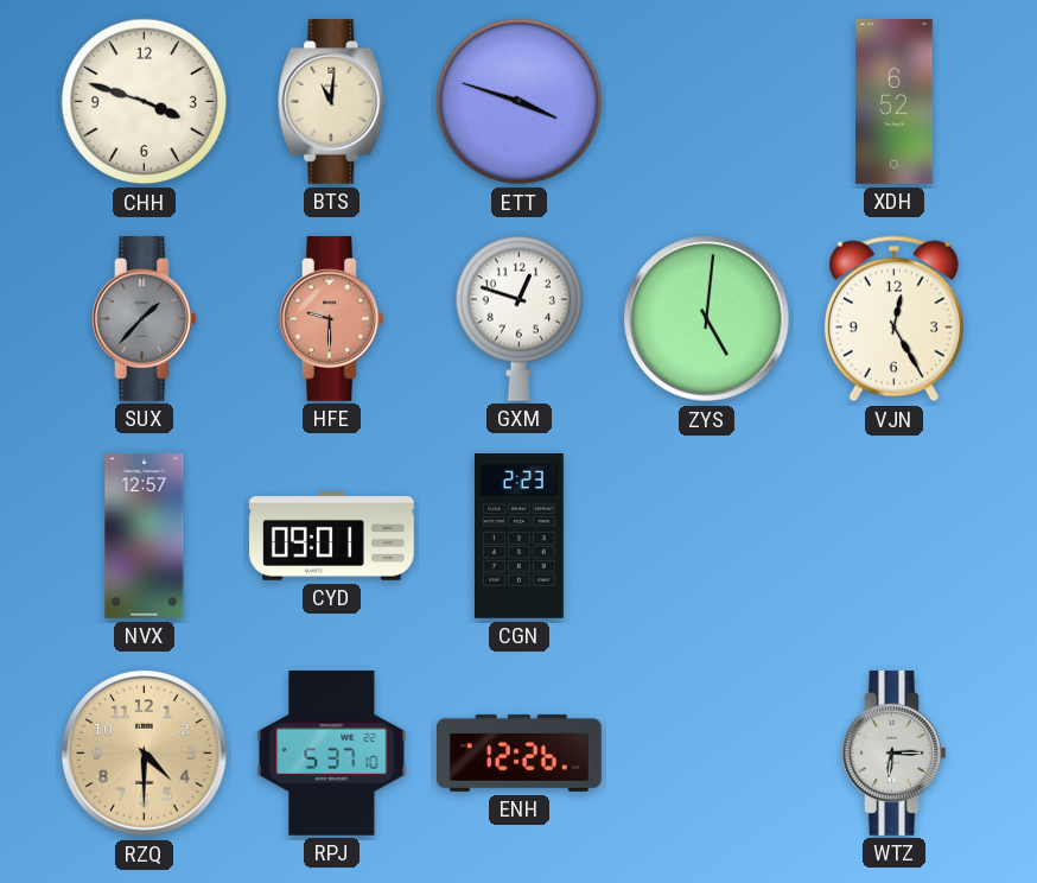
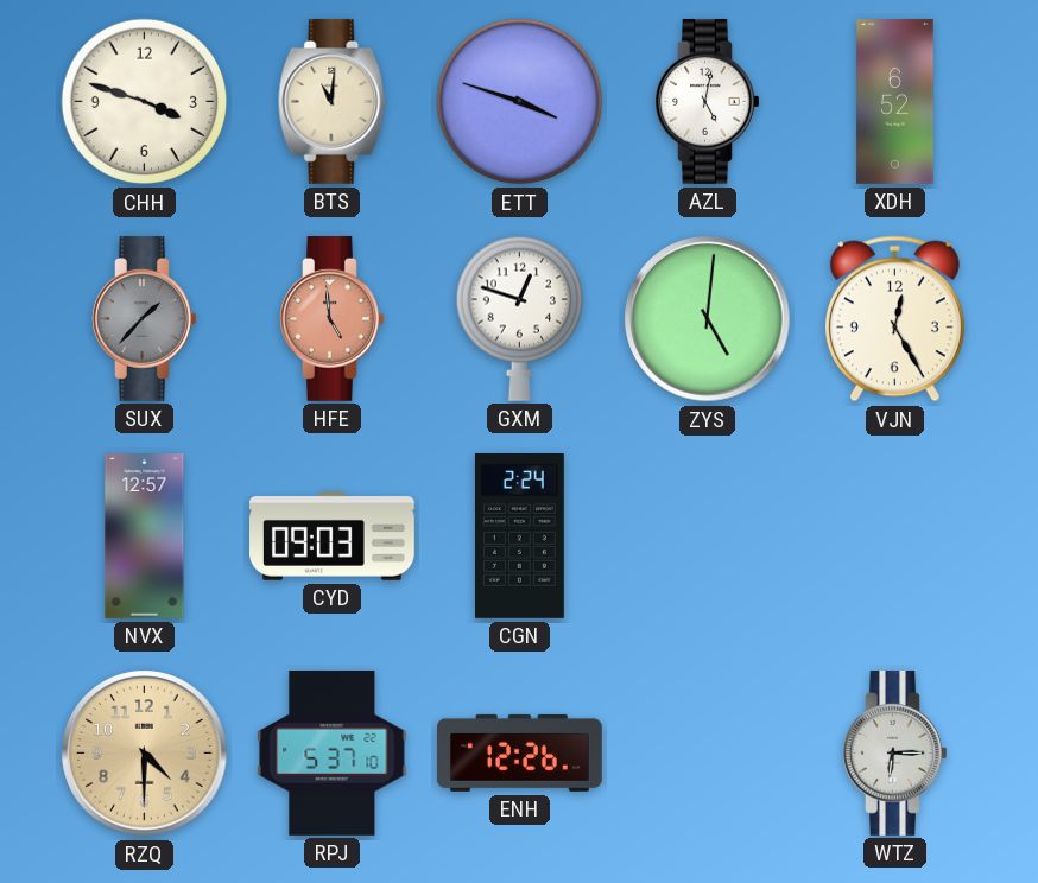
AZL: none -> 5:02 (708, 101)
HFE: 9:30 -> 4:59 (333, 318)
CYD: 09:01 -> 09:03 (333, 536)
CGN: 2:23 -> 2:24 (519, 536)
